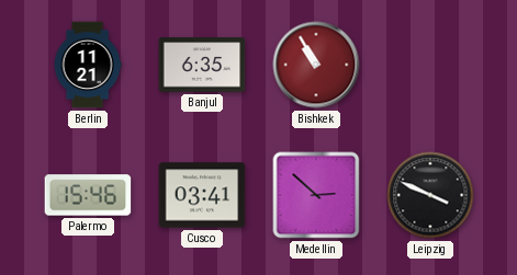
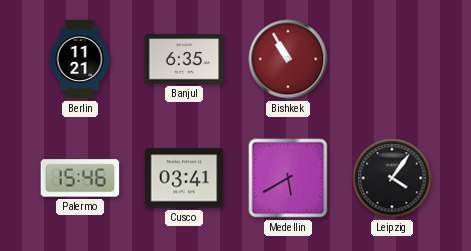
Medellin: 2:52 -> 5:40 (288, 178)
Leipzig: 3:49 -> 4:06 (392, 178)
